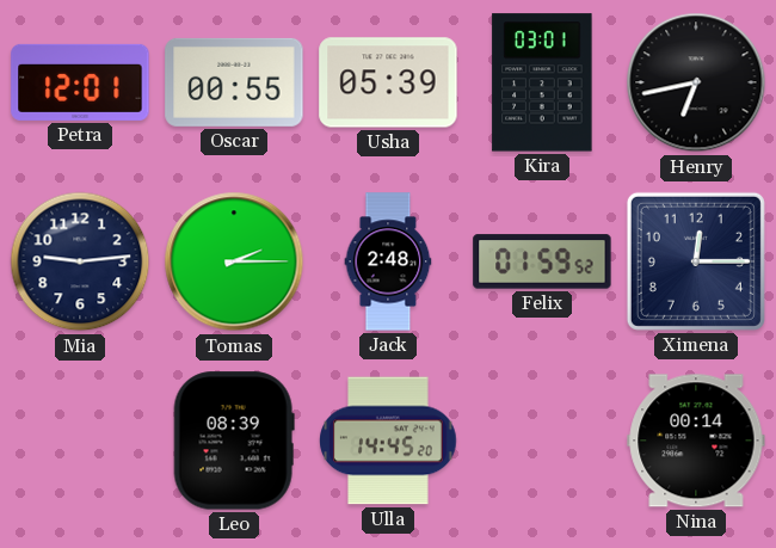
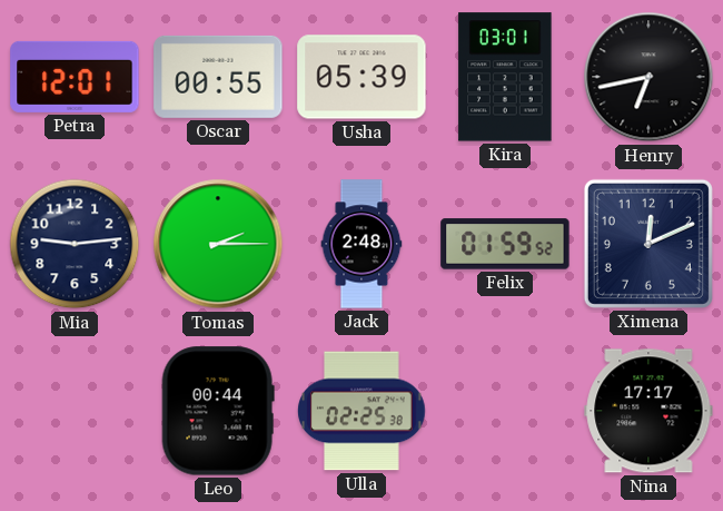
Ximena: 12:15 -> 12:11 (648, 244)
Leo: 08:39 -> 00:44 (218, 411)
Ulla: 14:45 -> 02:25 (361, 411)
Nina: 00:14 -> 17:17 (648, 411)
